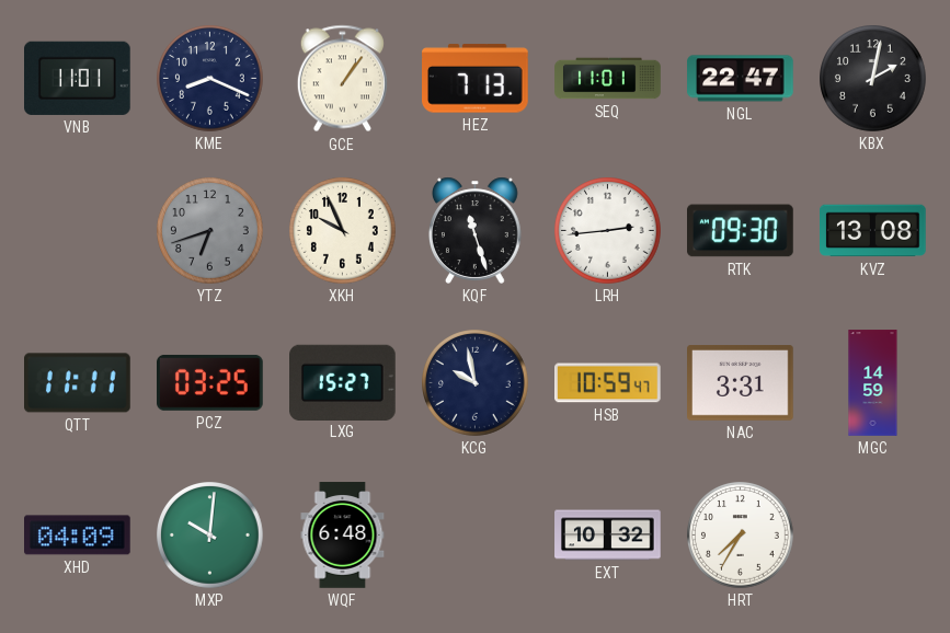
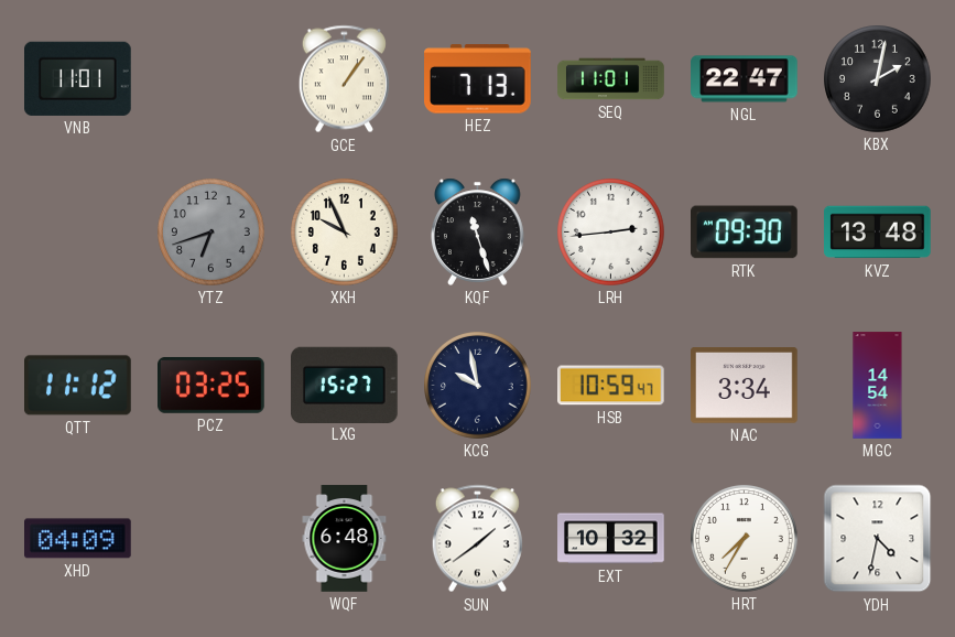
KME: 8:19 -> none (210, 79)
KVZ: 13:08 -> 13:48 (878, 233)
QTT: 11:11 -> 11:12 (78, 386)
NAC: 3:31 -> 3:34 (745, 386)
MGC: 14:59 -> 14:54 (878, 386)
MXP: 10:01 -> none (210, 536)
SUN: none -> 1:39 (477, 539)
YDH: none -> 4:32 (878, 539)
